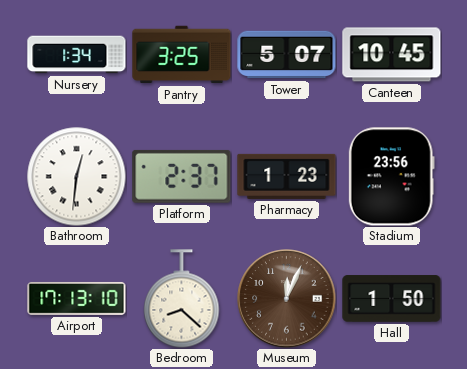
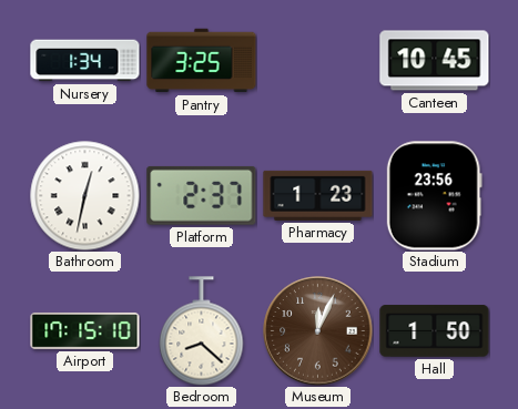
Tower: 5:07 -> none (287, 55)
Bathroom: 12:31 -> 12:32 (85, 196)
Airport: 17:13 -> 17:15 (85, 330)
